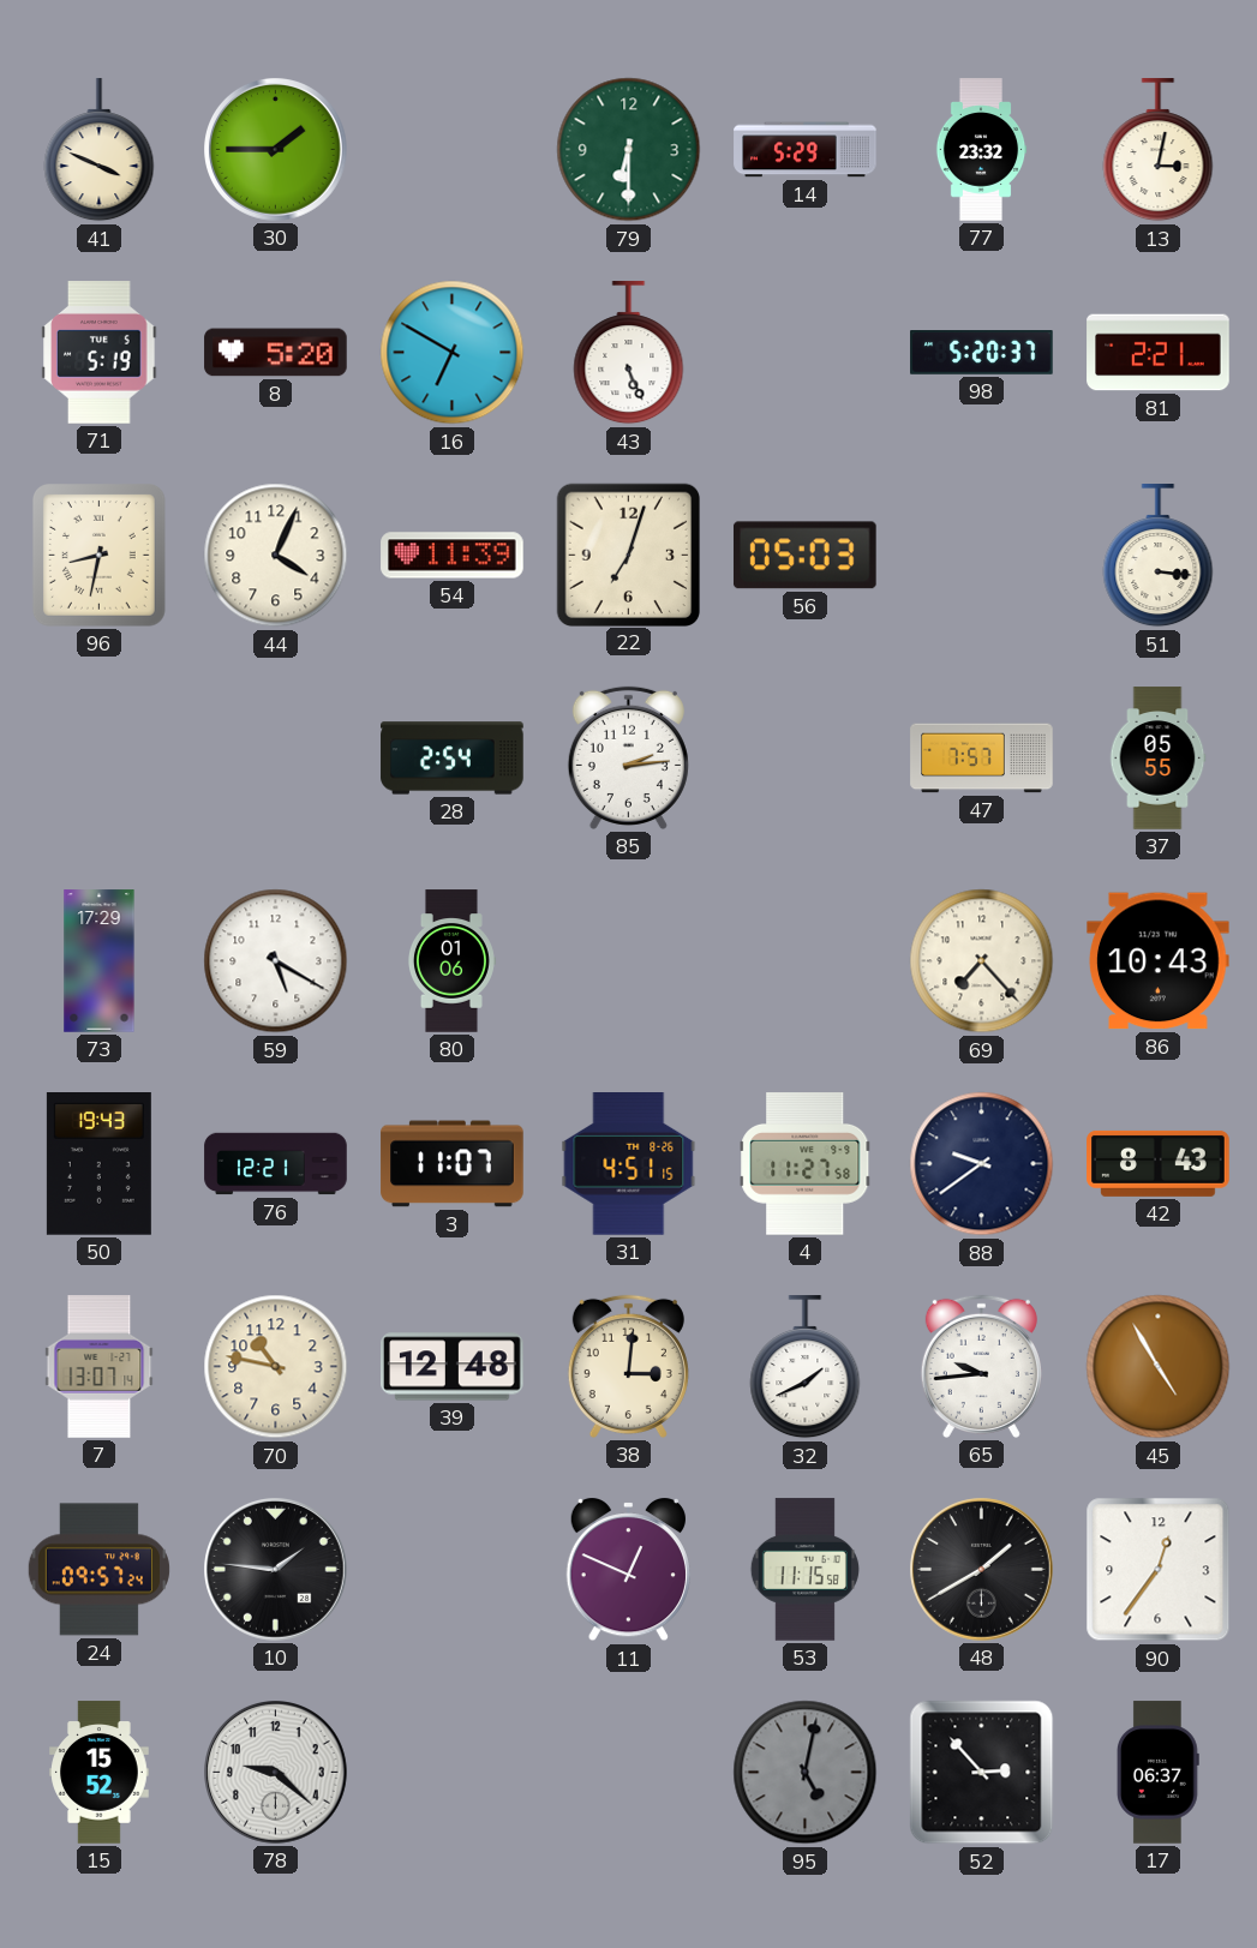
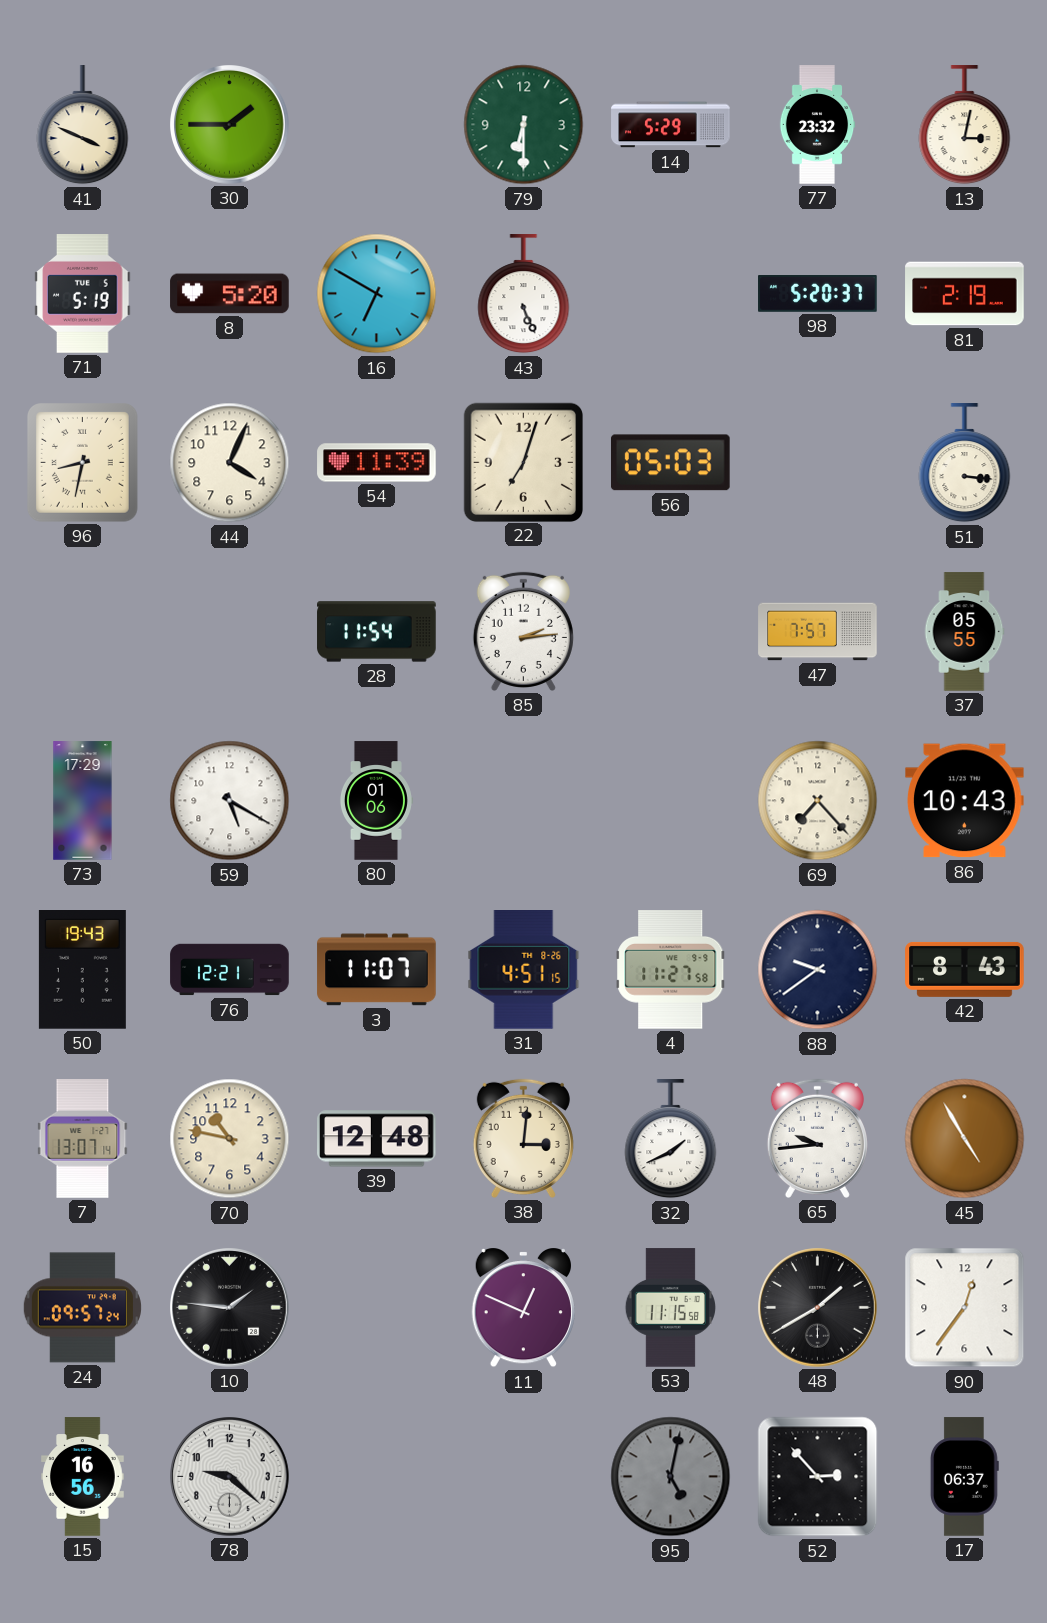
81: 2:21 -> 2:19 (965, 294)
28: 2:54 -> 11:54 (377, 632)
15: 15:52 -> 16:56 (83, 1477)
